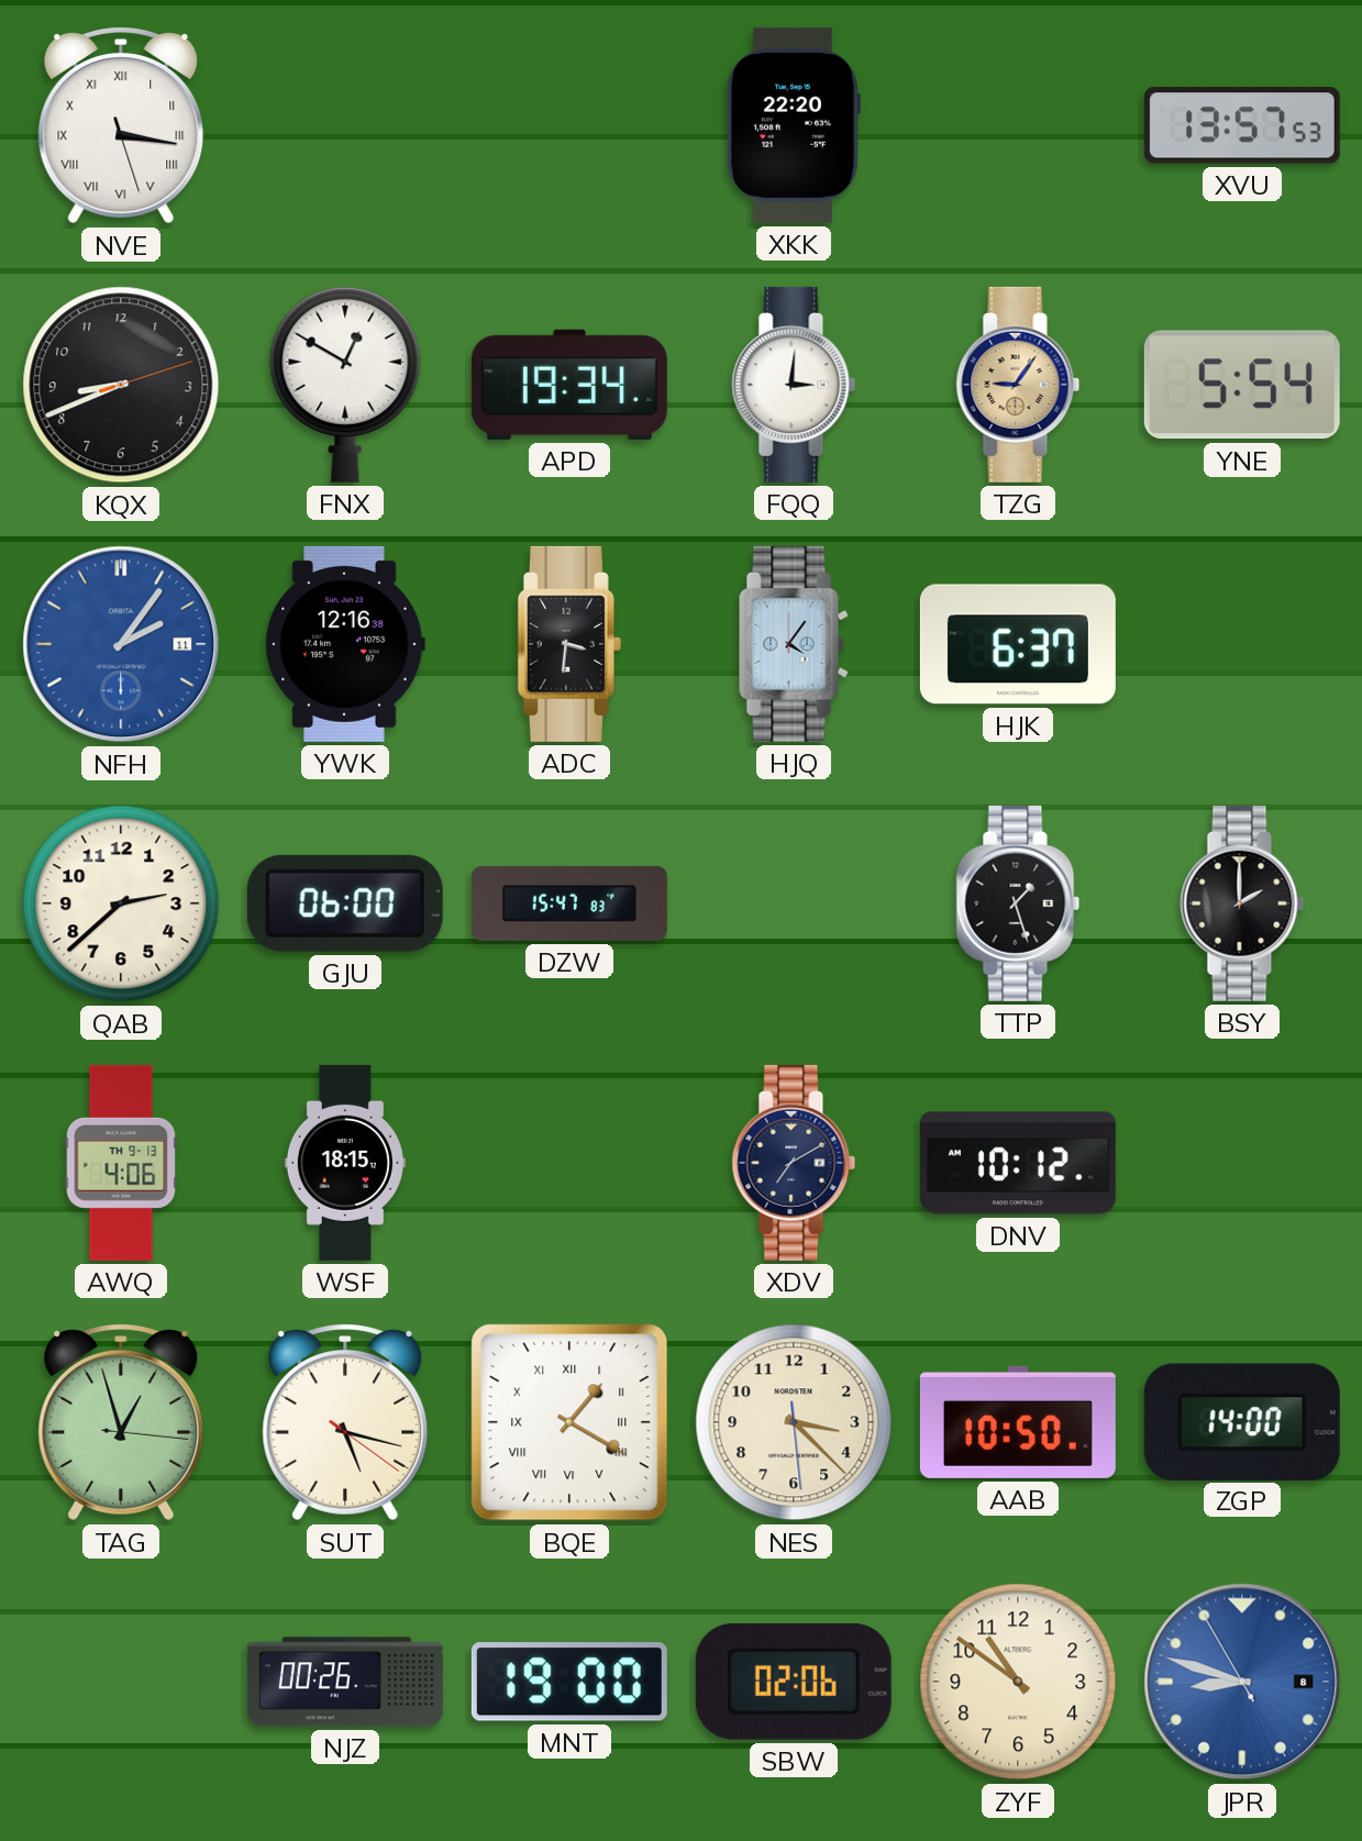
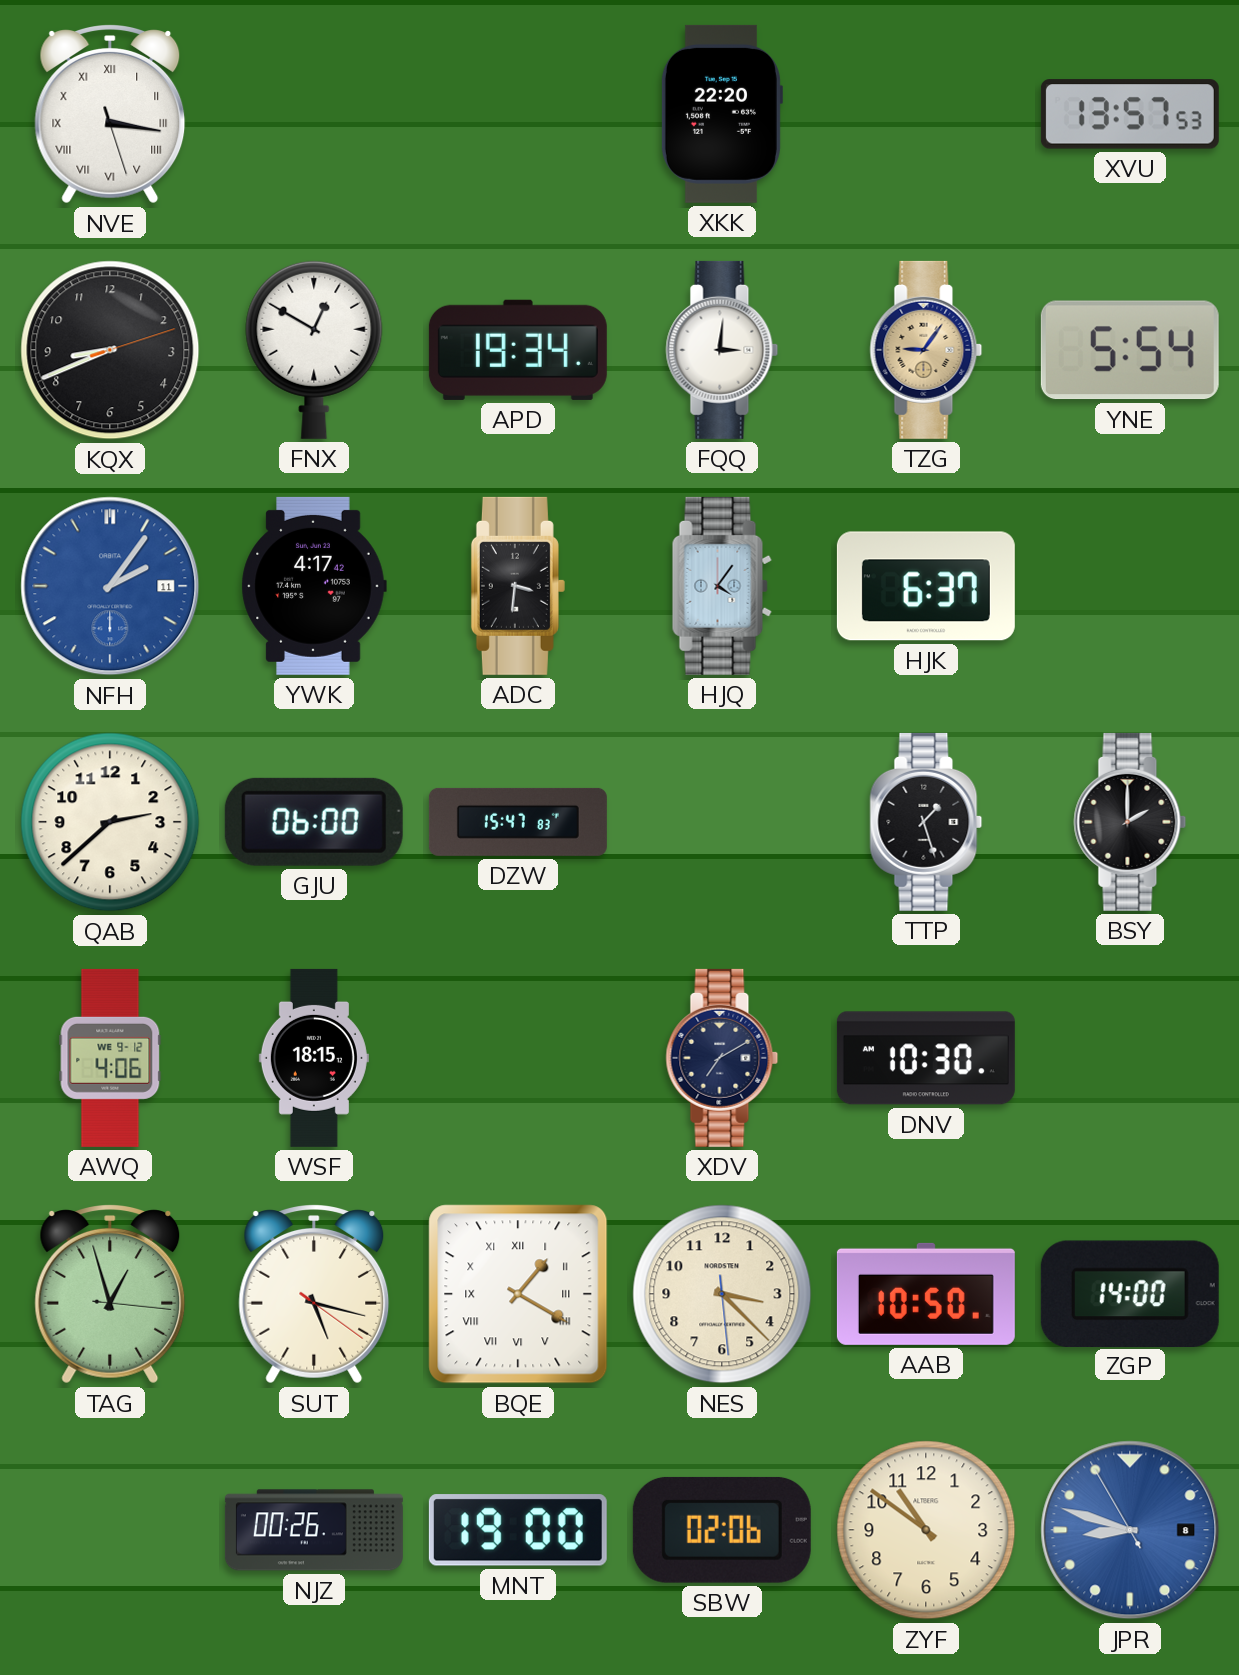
YWK: 12:16 -> 4:17 (314, 586)
AWQ date: TH 9-13 -> WE 9-12 (110, 1058)
DNV: 10:12 -> 10:30 (926, 1058)
